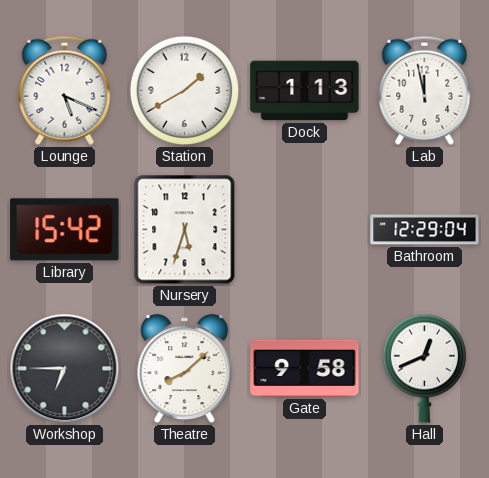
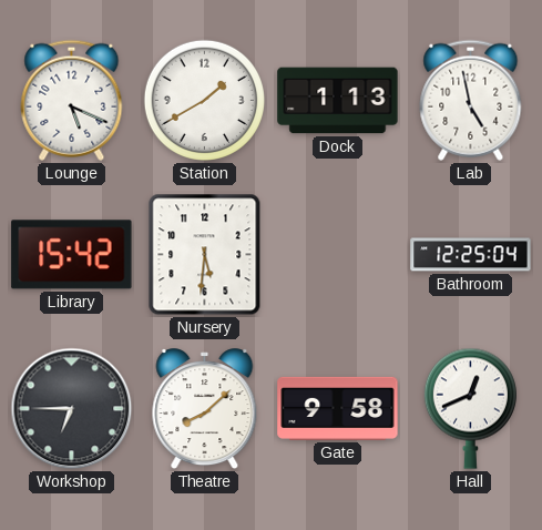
Lab: 11:58 -> 4:58 (471, 100)
Nursery: 5:33 -> 5:31 (205, 255)
Bathroom: 12:29 -> 12:25 (471, 255)
